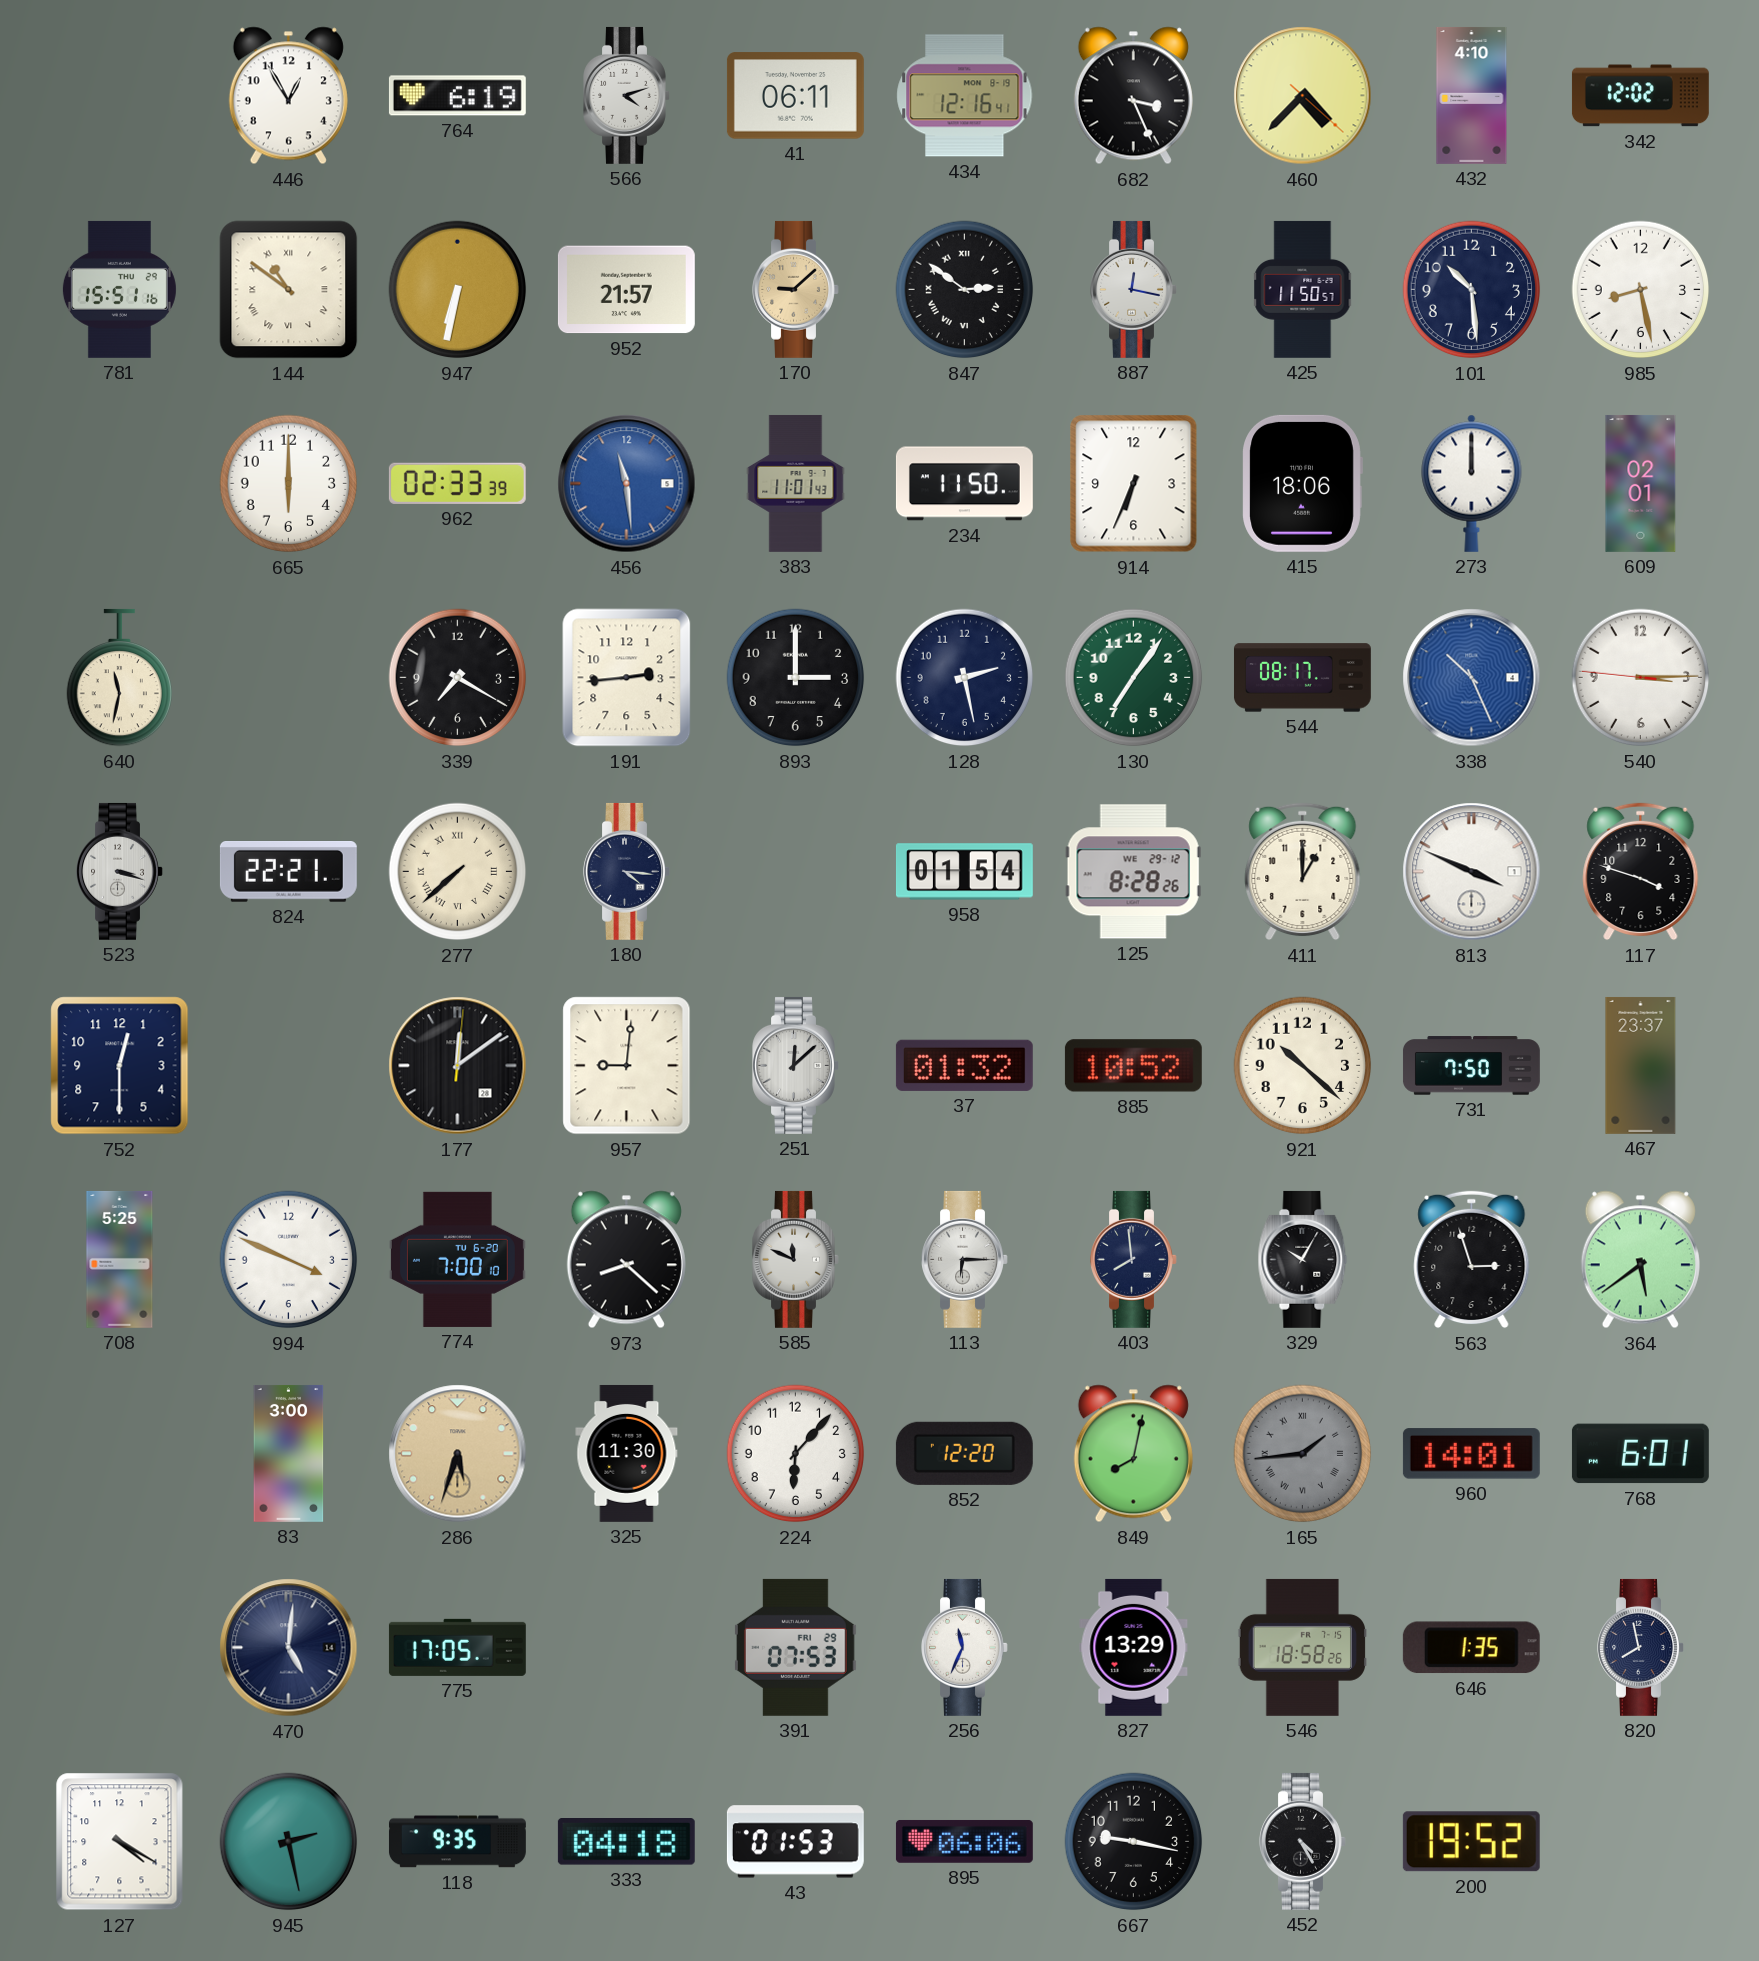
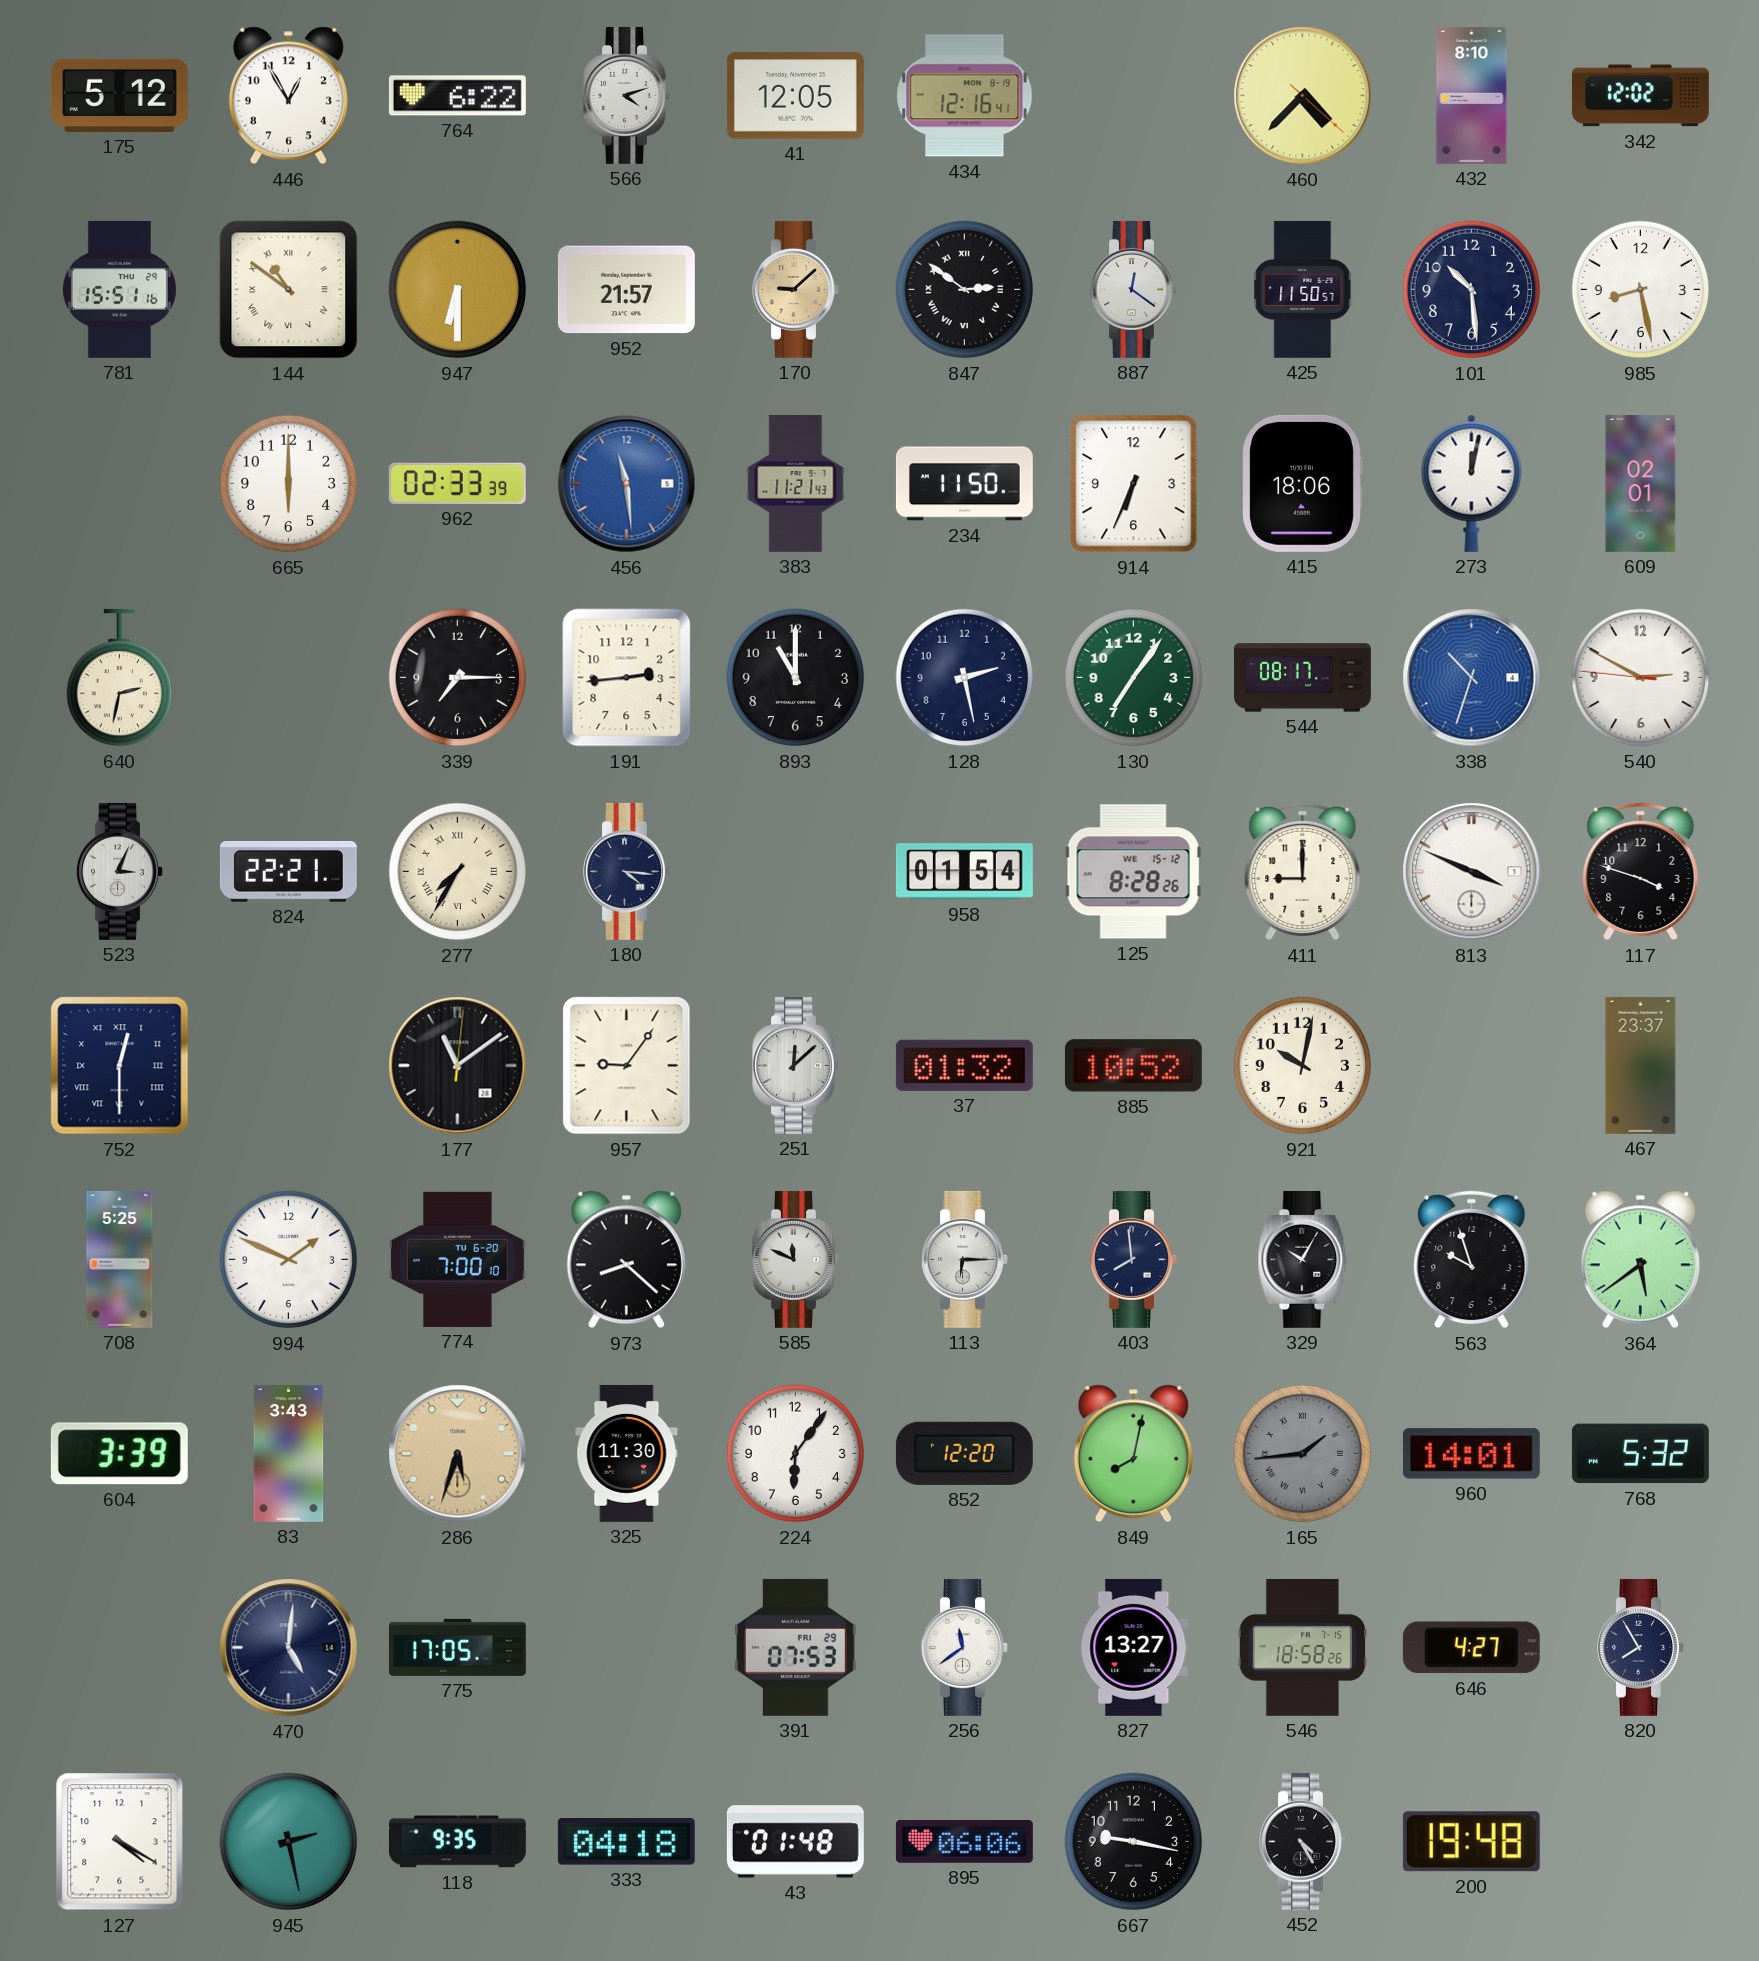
175: none -> 5:12 (119, 95)
764: 6:19 -> 6:22 (457, 96)
41: 06:11 -> 12:05 (795, 96)
682: 3:26 -> none (1133, 96)
432: 4:10 -> 8:10 (1472, 95)
947: 6:32 -> 6:30 (458, 290)
887: 12:17 -> 12:21 (1134, 289)
383: 11:01 -> 11:21 (796, 483)
273: 12:00 -> 12:02 (1472, 483)
640: 11:32 -> 2:32 (119, 678)
339: 7:20 -> 7:15 (458, 678)
893: 3:00 -> 11:00 (796, 678)
338: 10:26 -> 10:33 (1472, 678)
540: 3:14 -> 2:49 (1641, 678)
523: 3:18 -> 3:04 (120, 871)
277: 7:38 -> 7:35 (458, 872)
125 date: WE 29-12 -> WE 15-12 (1133, 872)
411: 1:00 -> 9:00 (1303, 872)
752 numerals: Arabic -> Roman (120, 1066)
177: 12:09 -> 11:09 (458, 1066)
957: 9:01 -> 9:06 (627, 1066)
921: 10:22 -> 10:02 (1303, 1066)
731: 7:50 -> none (1471, 1066)
994: 3:49 -> 1:49 (289, 1260)
563: 2:57 -> 9:57 (1472, 1260)
604: none -> 3:39 (119, 1454)
83: 3:00 -> 3:43 (289, 1453)
224: 6:07 -> 6:06 (796, 1454)
768: 6:01 -> 5:32 (1640, 1454)
256: 11:34 -> 11:39 (965, 1647)
827: 13:29 -> 13:27 (1134, 1647)
646: 1:35 -> 4:27 (1471, 1648)
820: 7:58 -> 7:55 (1641, 1647)
43: 01:53 -> 01:48 (795, 1842)
200: 19:52 -> 19:48 (1471, 1842)
